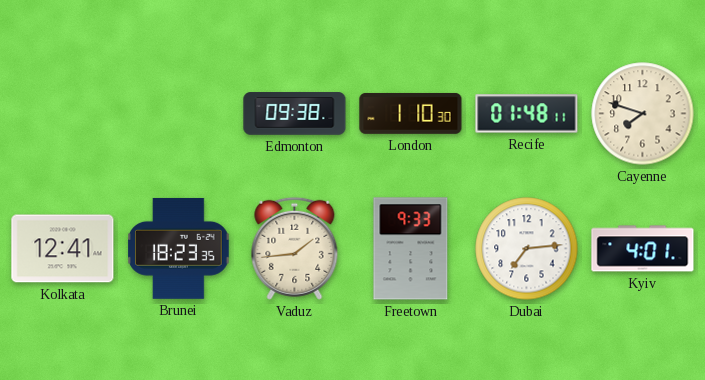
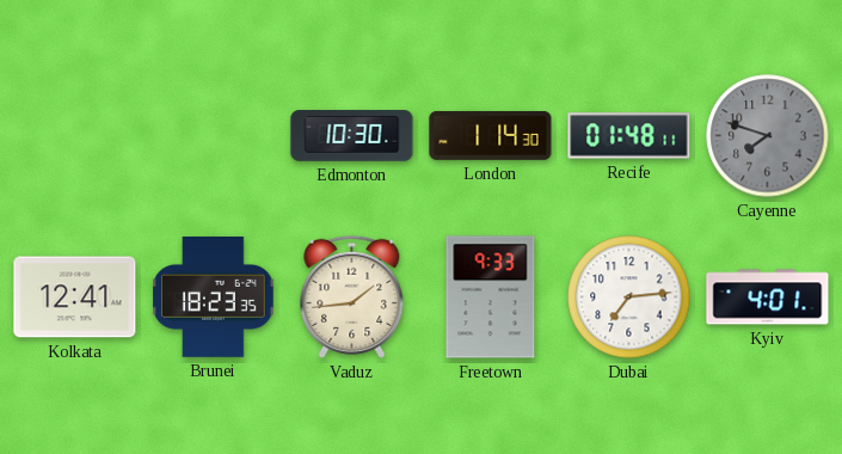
Edmonton: 09:38 -> 10:30 (352, 136)
London: 1:10 -> 1:14 (491, 136)
Cayenne dial: cream -> grey (768, 136)
